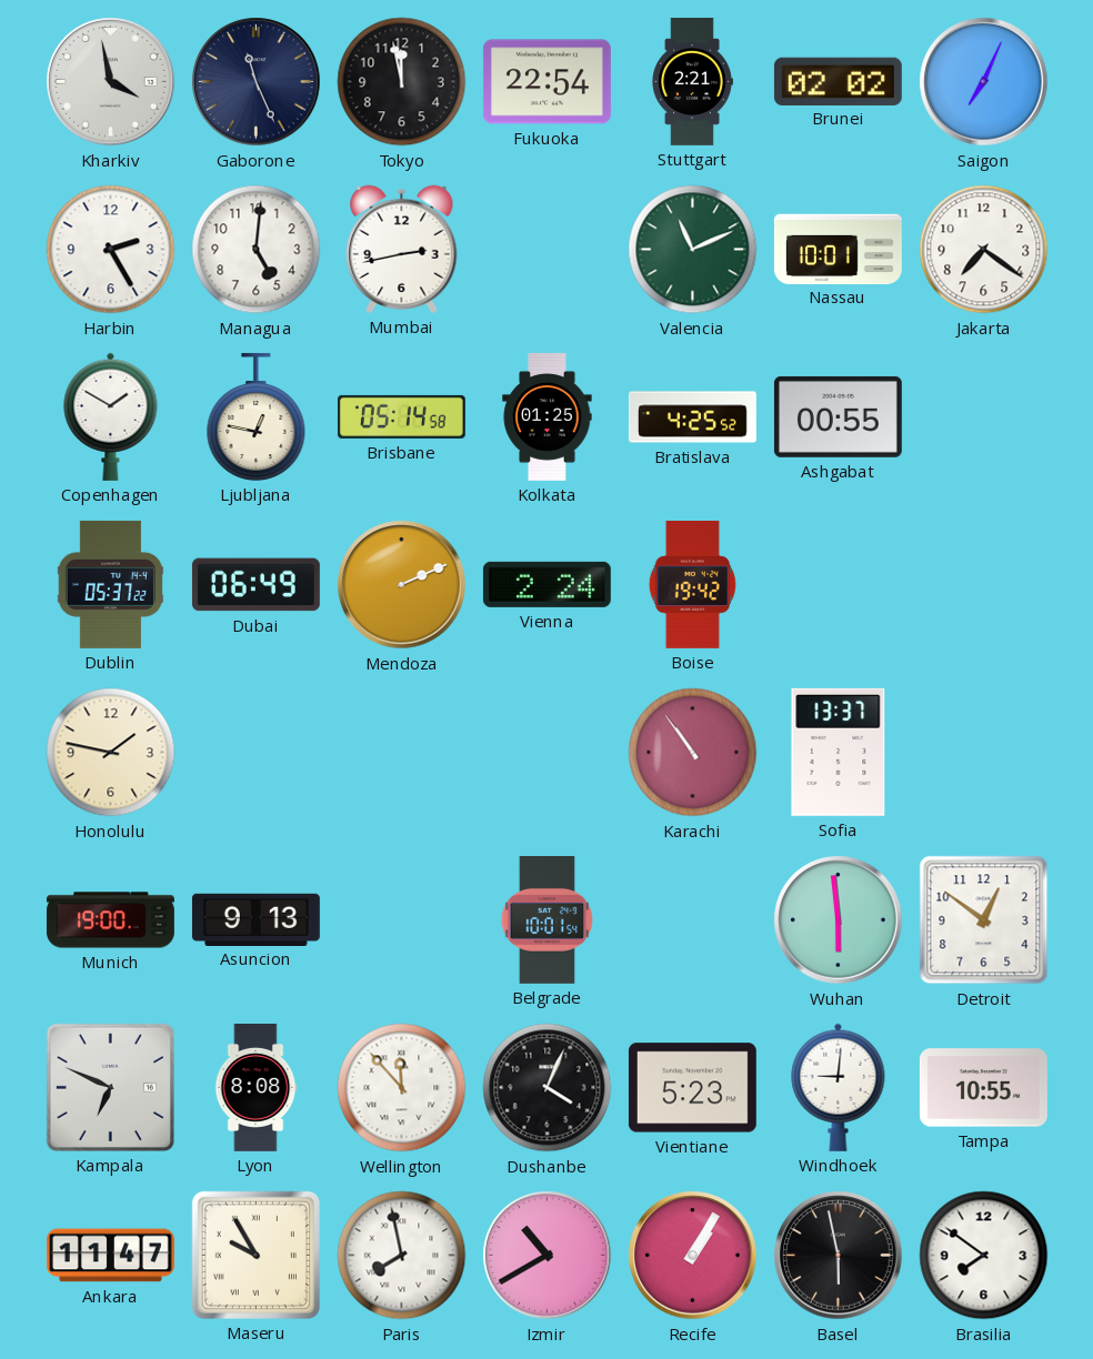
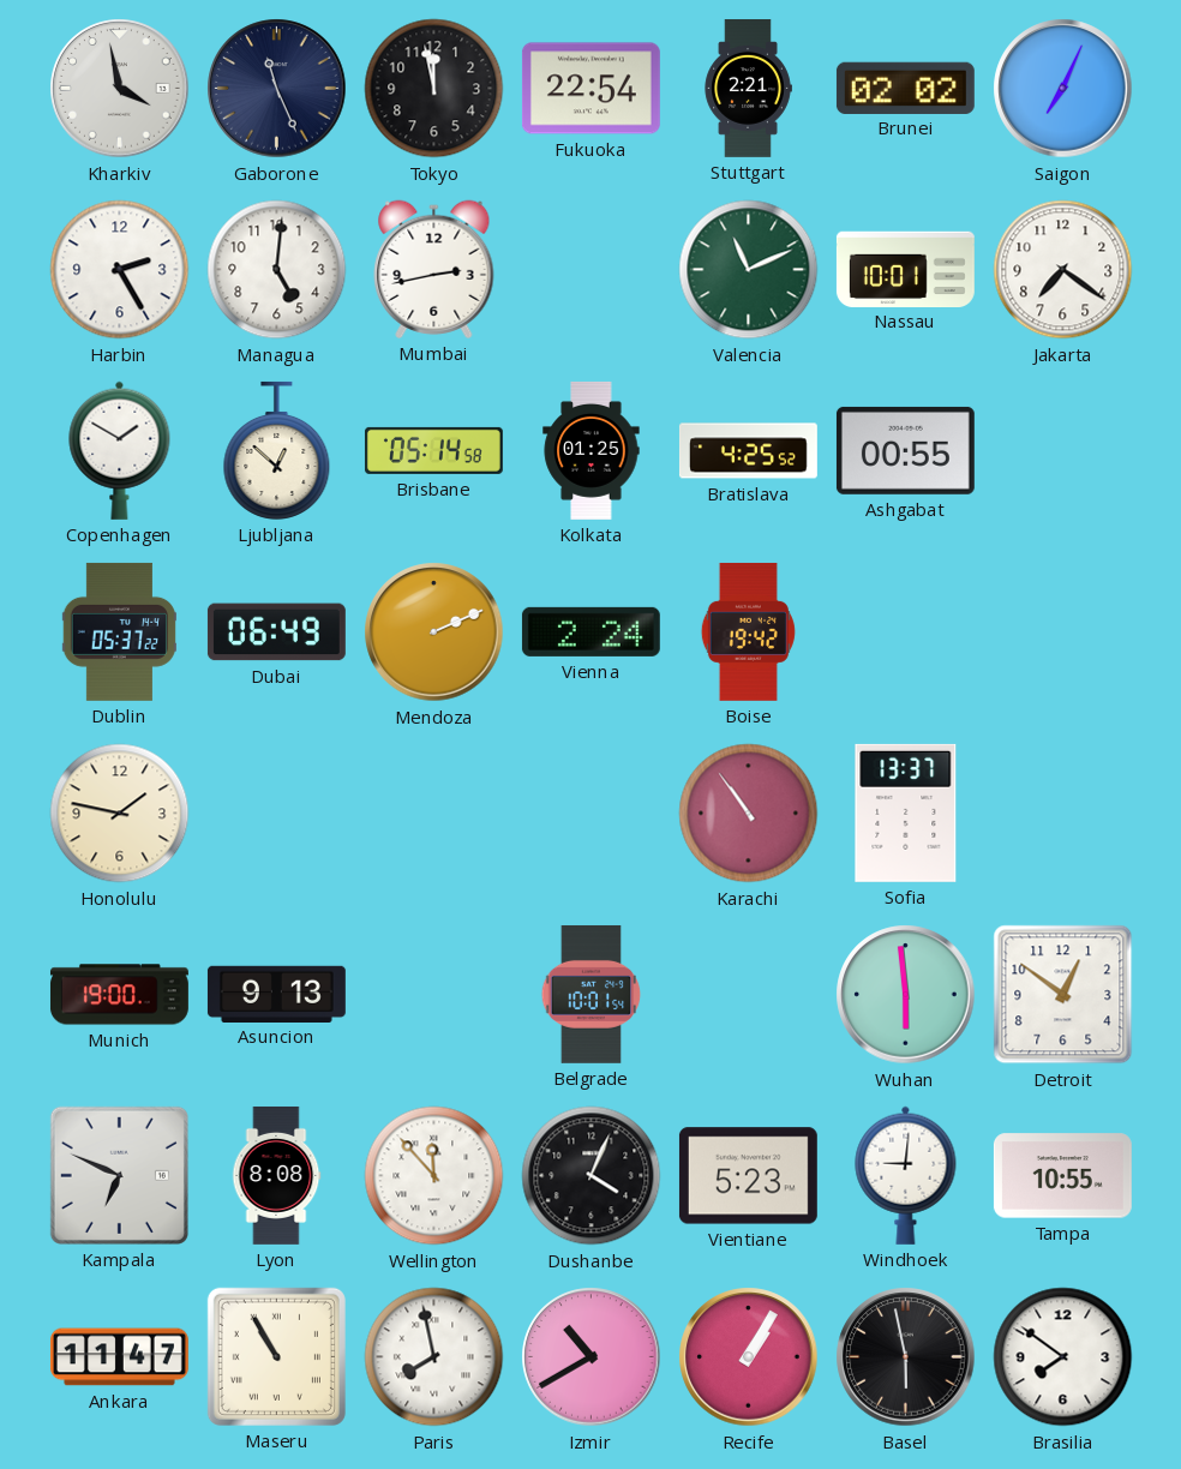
Ljubljana: 12:47 -> 12:52 (277, 450)
Maseru: 9:55 -> 10:55 (276, 1356)
